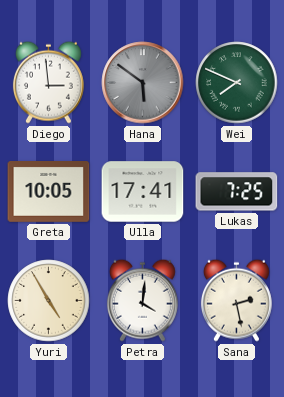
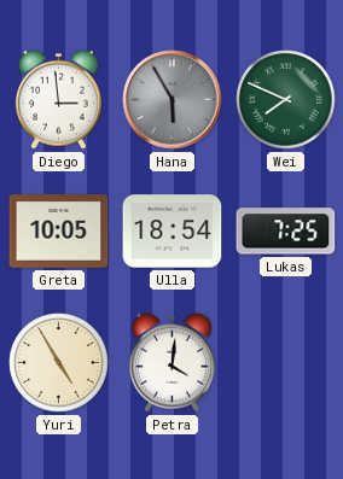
Hana: 5:51 -> 5:55 (173, 100)
Ulla: 17:41 -> 18:54 (173, 232)
Sana: 2:28 -> none (236, 300)
